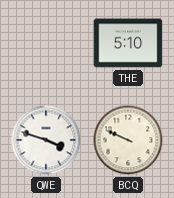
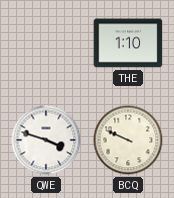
THE: 5:10 -> 1:10 (128, 43)
